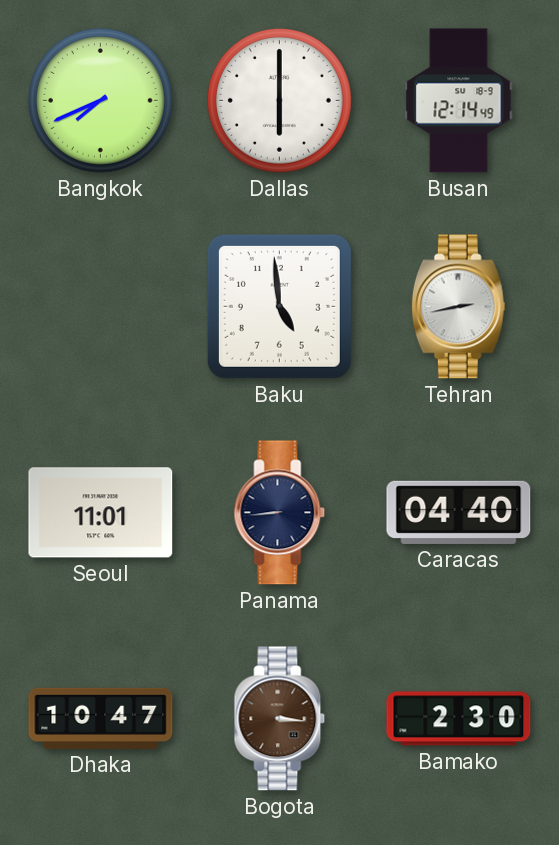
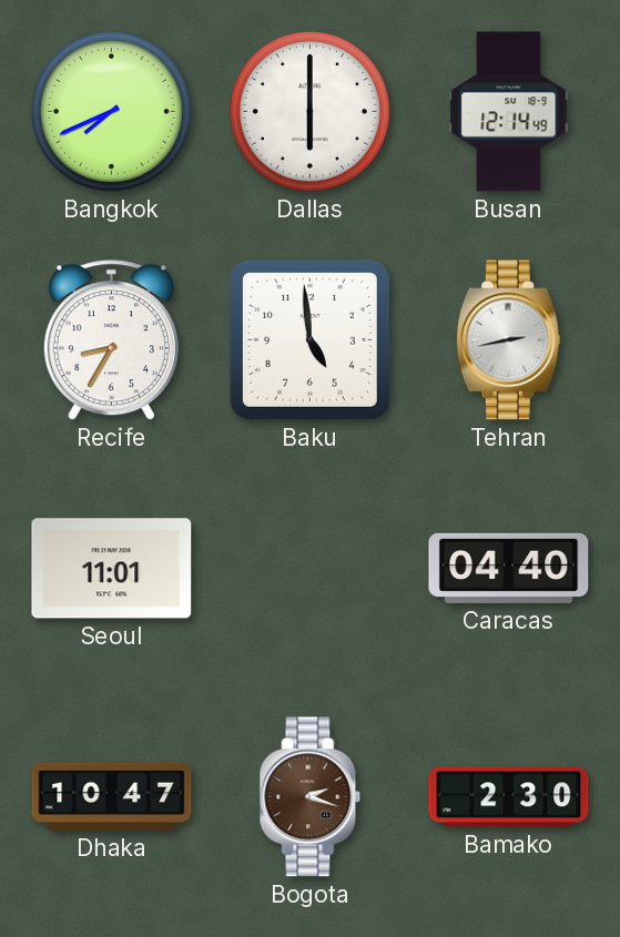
Recife: none -> 8:35 (111, 340)
Panama: 8:44 -> none (280, 513)
Bogota: 3:16 -> 2:18 (311, 797)
